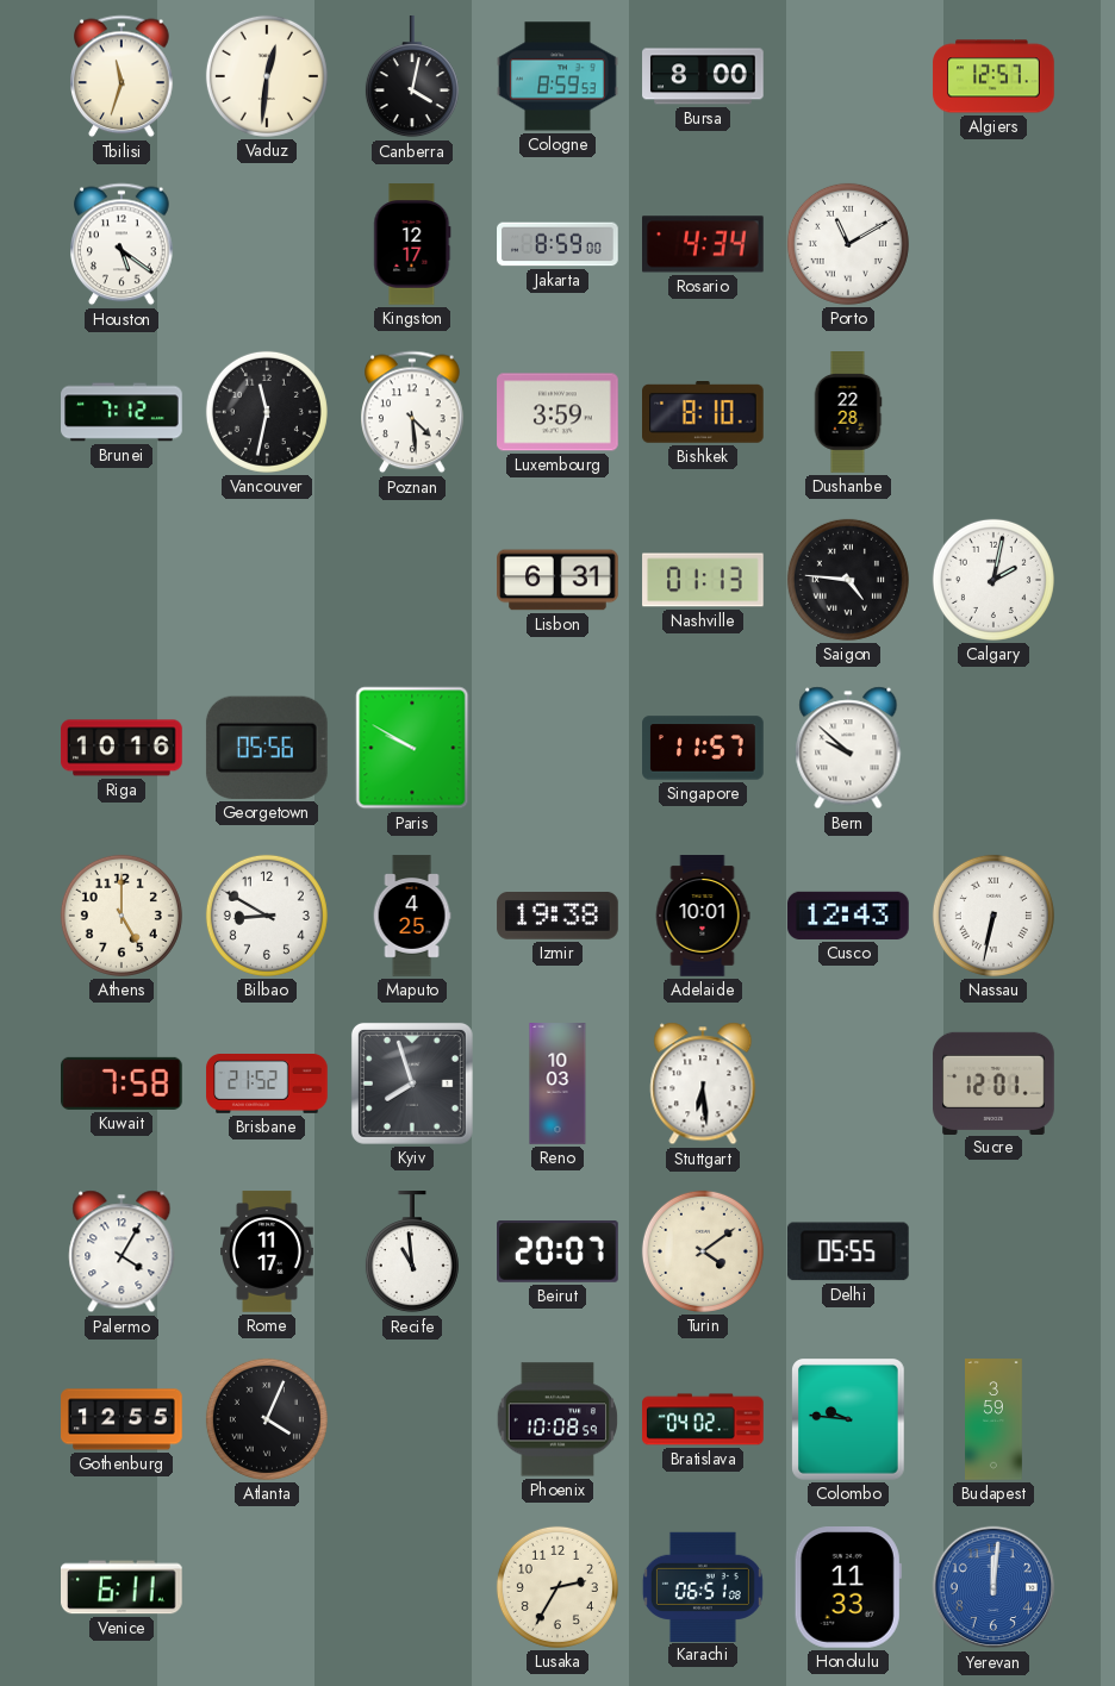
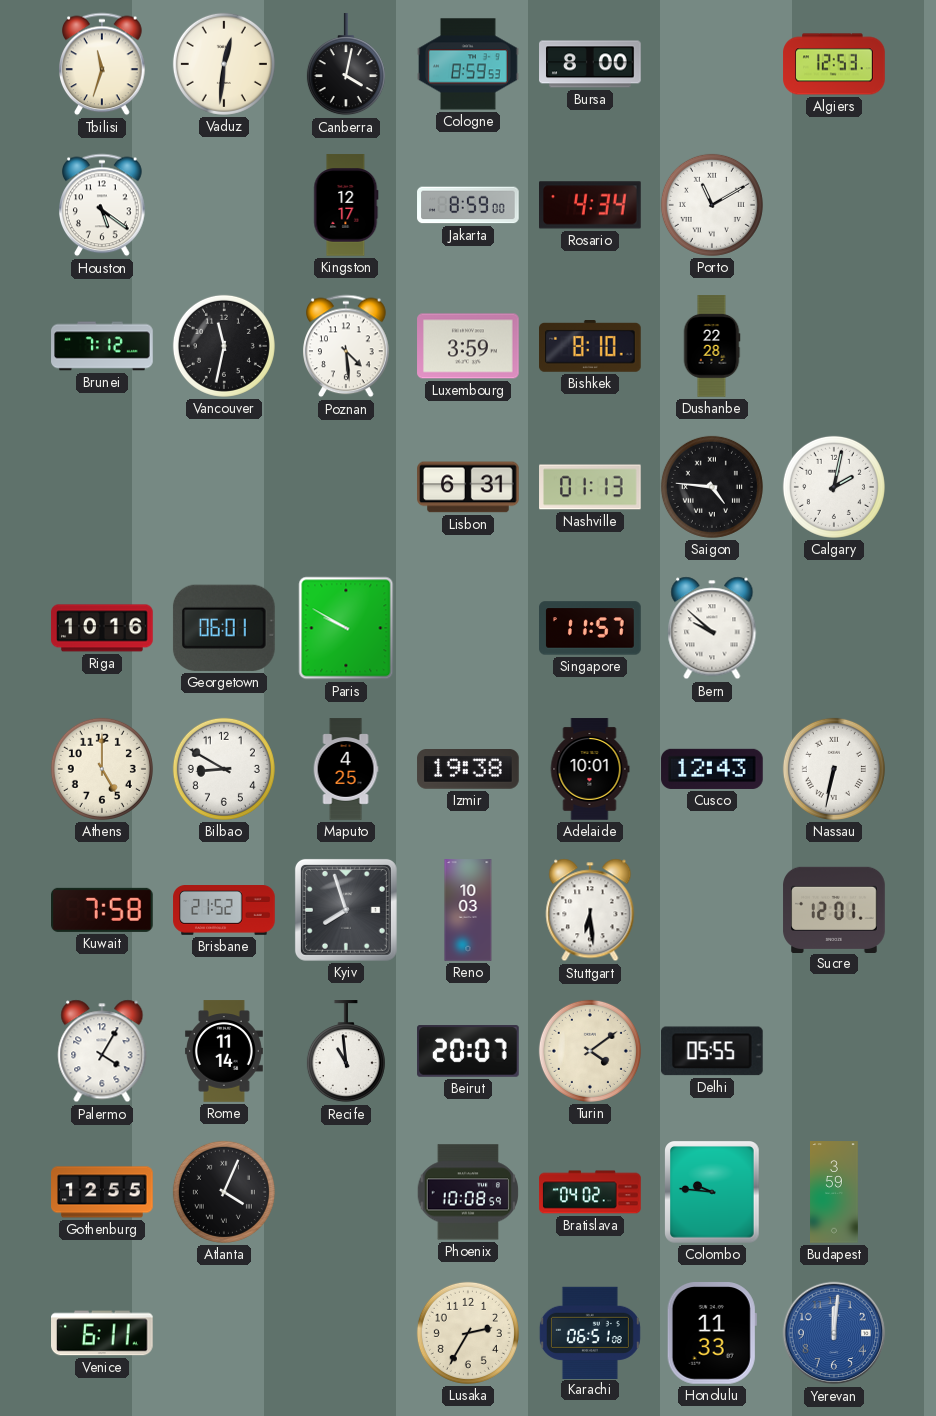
Algiers: 12:57 -> 12:53 (834, 64)
Georgetown: 05:56 -> 06:01 (224, 628)
Rome: 11:17 -> 11:14 (225, 1051)
